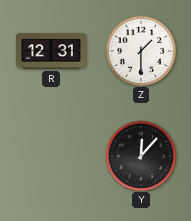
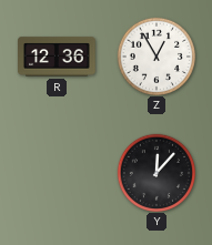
R: 12:31 -> 12:36 (58, 57)
Z: 1:30 -> 12:55 (155, 55)
